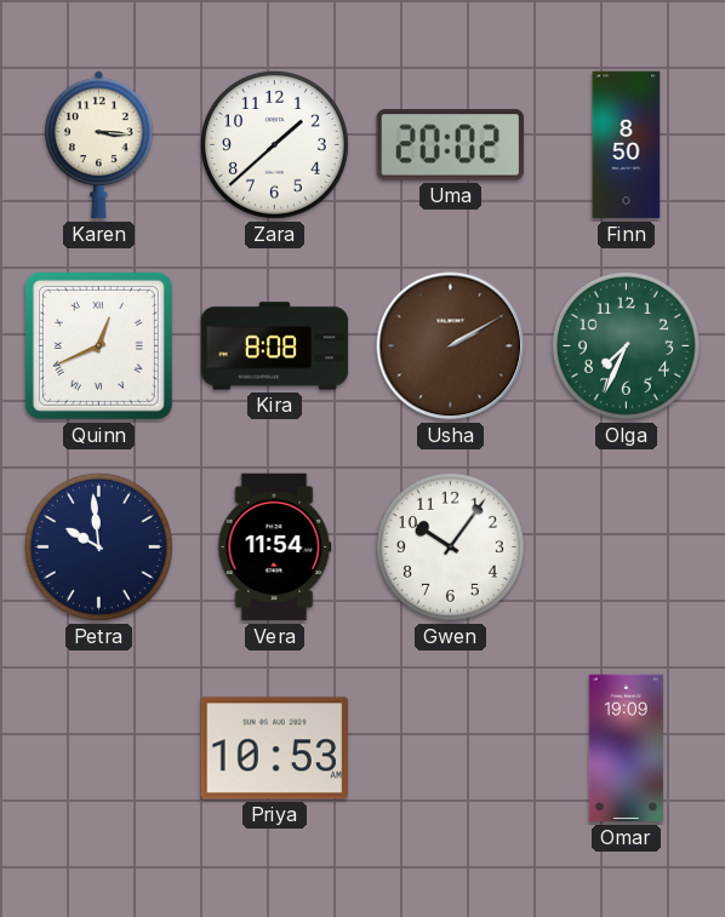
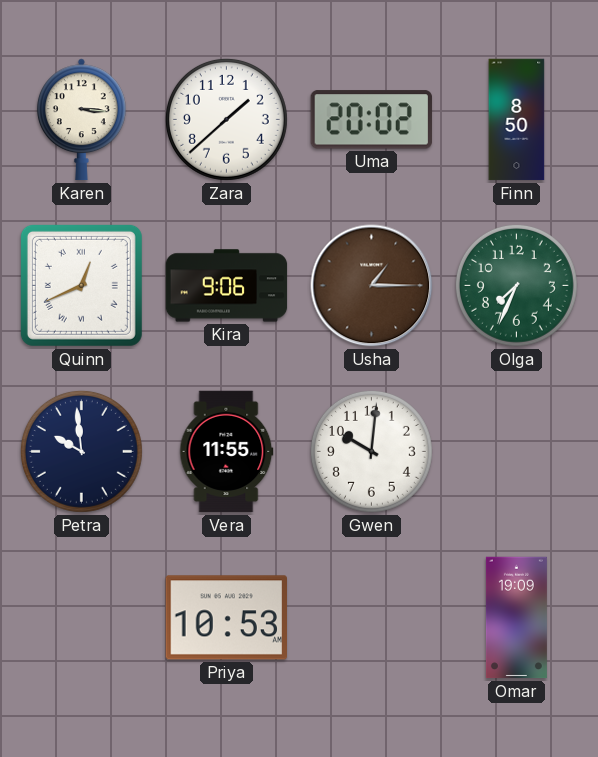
Kira: 8:08 -> 9:06 (227, 286)
Usha: 2:10 -> 1:15 (372, 286)
Vera: 11:54 -> 11:55 (227, 452)
Gwen: 10:06 -> 10:01 (371, 451)
